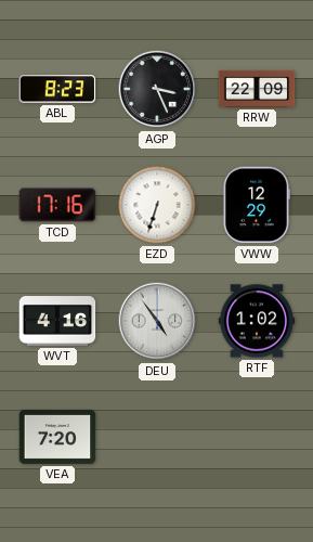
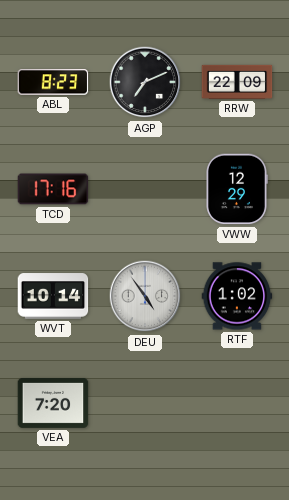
AGP: 3:26 -> 7:11 (145, 82)
EZD: 6:33 -> none (157, 205)
WVT: 4:16 -> 10:14 (53, 296)
